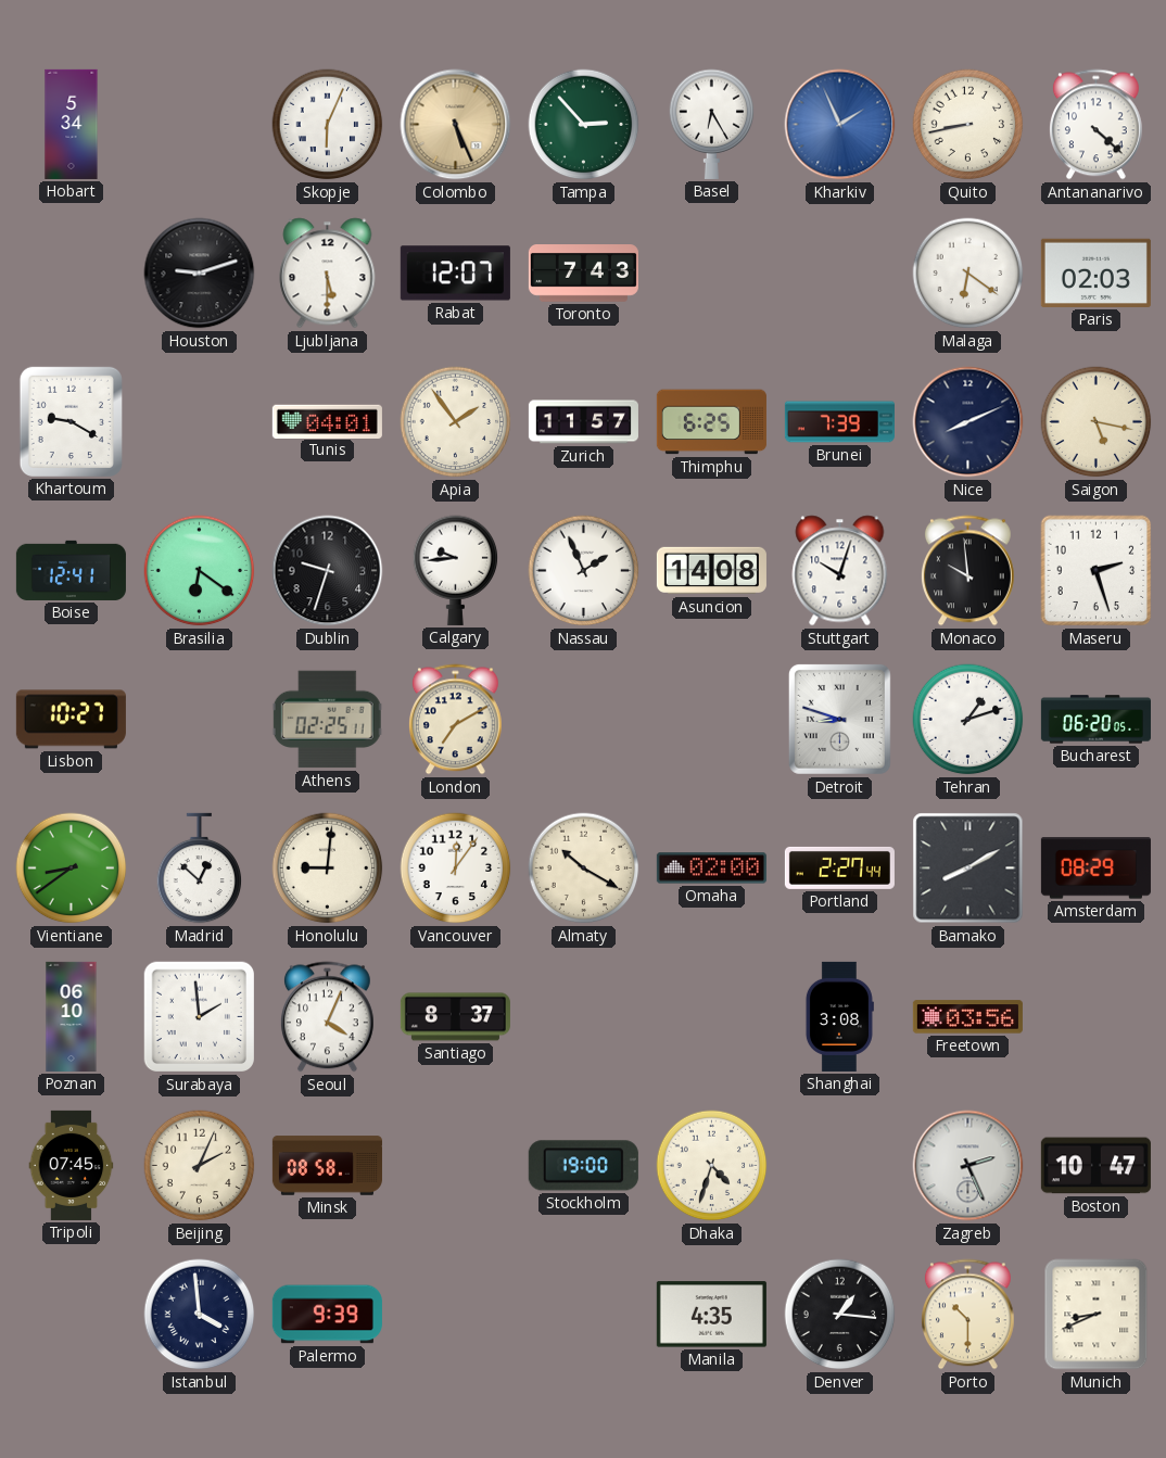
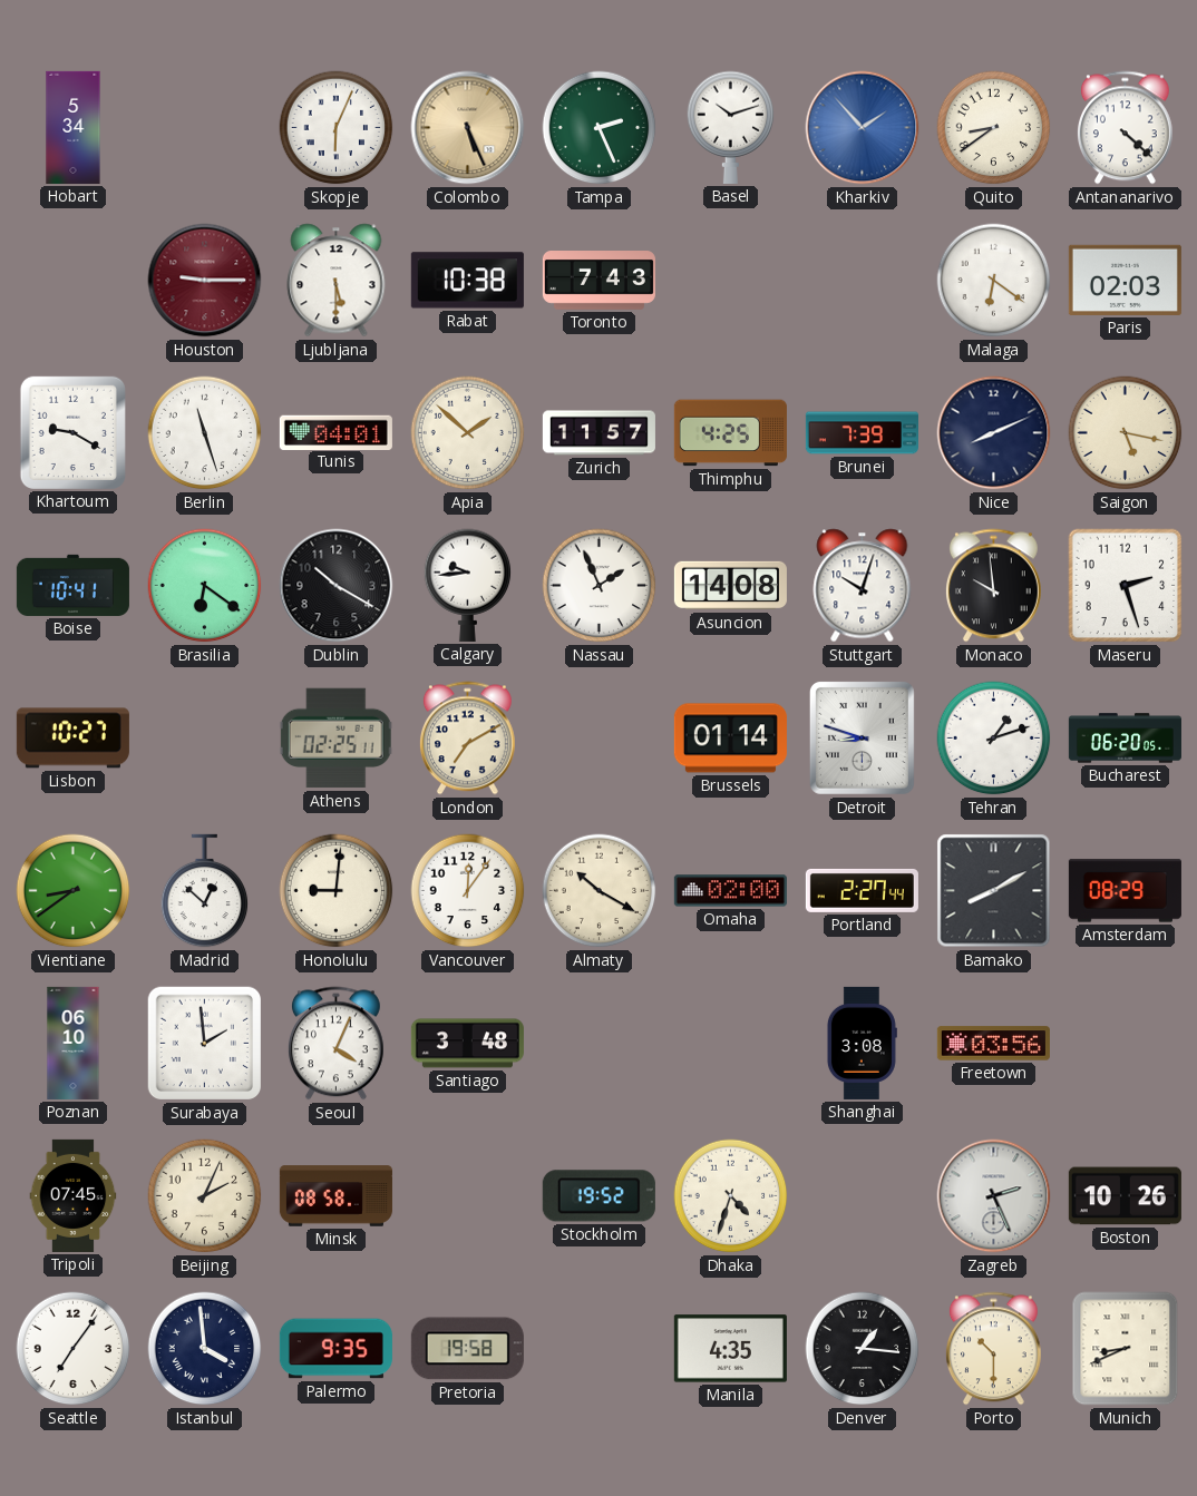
Tampa: 2:53 -> 2:26 (600, 128)
Basel: 6:25 -> 10:12 (731, 127)
Kharkiv: 1:56 -> 1:53 (863, 128)
Quito: 8:43 -> 8:39 (994, 128)
Houston: 9:12 -> 9:15 (205, 281)
Houston dial: black -> burgundy (205, 281)
Rabat: 12:07 -> 10:38 (467, 281)
Berlin: none -> 11:27 (205, 433)
Apia: 1:54 -> 1:52 (468, 433)
Thimphu: 6:25 -> 4:25 (730, 433)
Boise: 12:41 -> 10:41 (72, 585)
Dublin: 9:33 -> 10:20 (337, 586)
Brussels: none -> 01:14 (730, 739)
Santiago: 8:37 -> 3:48 (467, 1044)
Stockholm: 19:00 -> 19:52 (598, 1196)
Boston: 10:47 -> 10:26 (1125, 1196)
Seattle: none -> 7:06 (74, 1349)
Palermo: 9:39 -> 9:35 (335, 1349)
Pretoria: none -> 19:58 (467, 1349)
